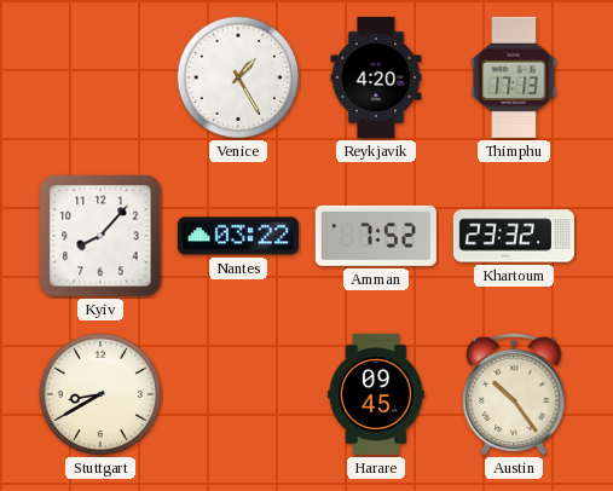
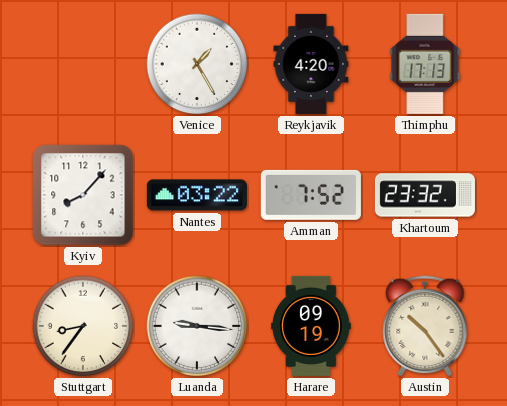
Stuttgart: 8:40 -> 8:36 (83, 326)
Luanda: none -> 9:16 (197, 326)
Harare: 09:45 -> 09:19 (312, 326)
